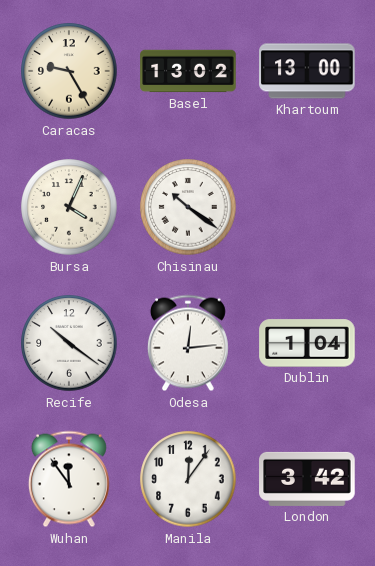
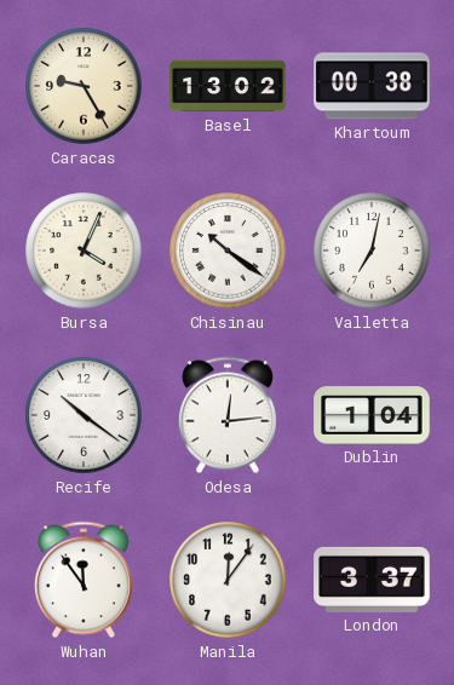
Khartoum: 13:00 -> 00:38 (372, 86)
Valletta: none -> 7:02 (372, 251)
London: 3:42 -> 3:37 (372, 580)
